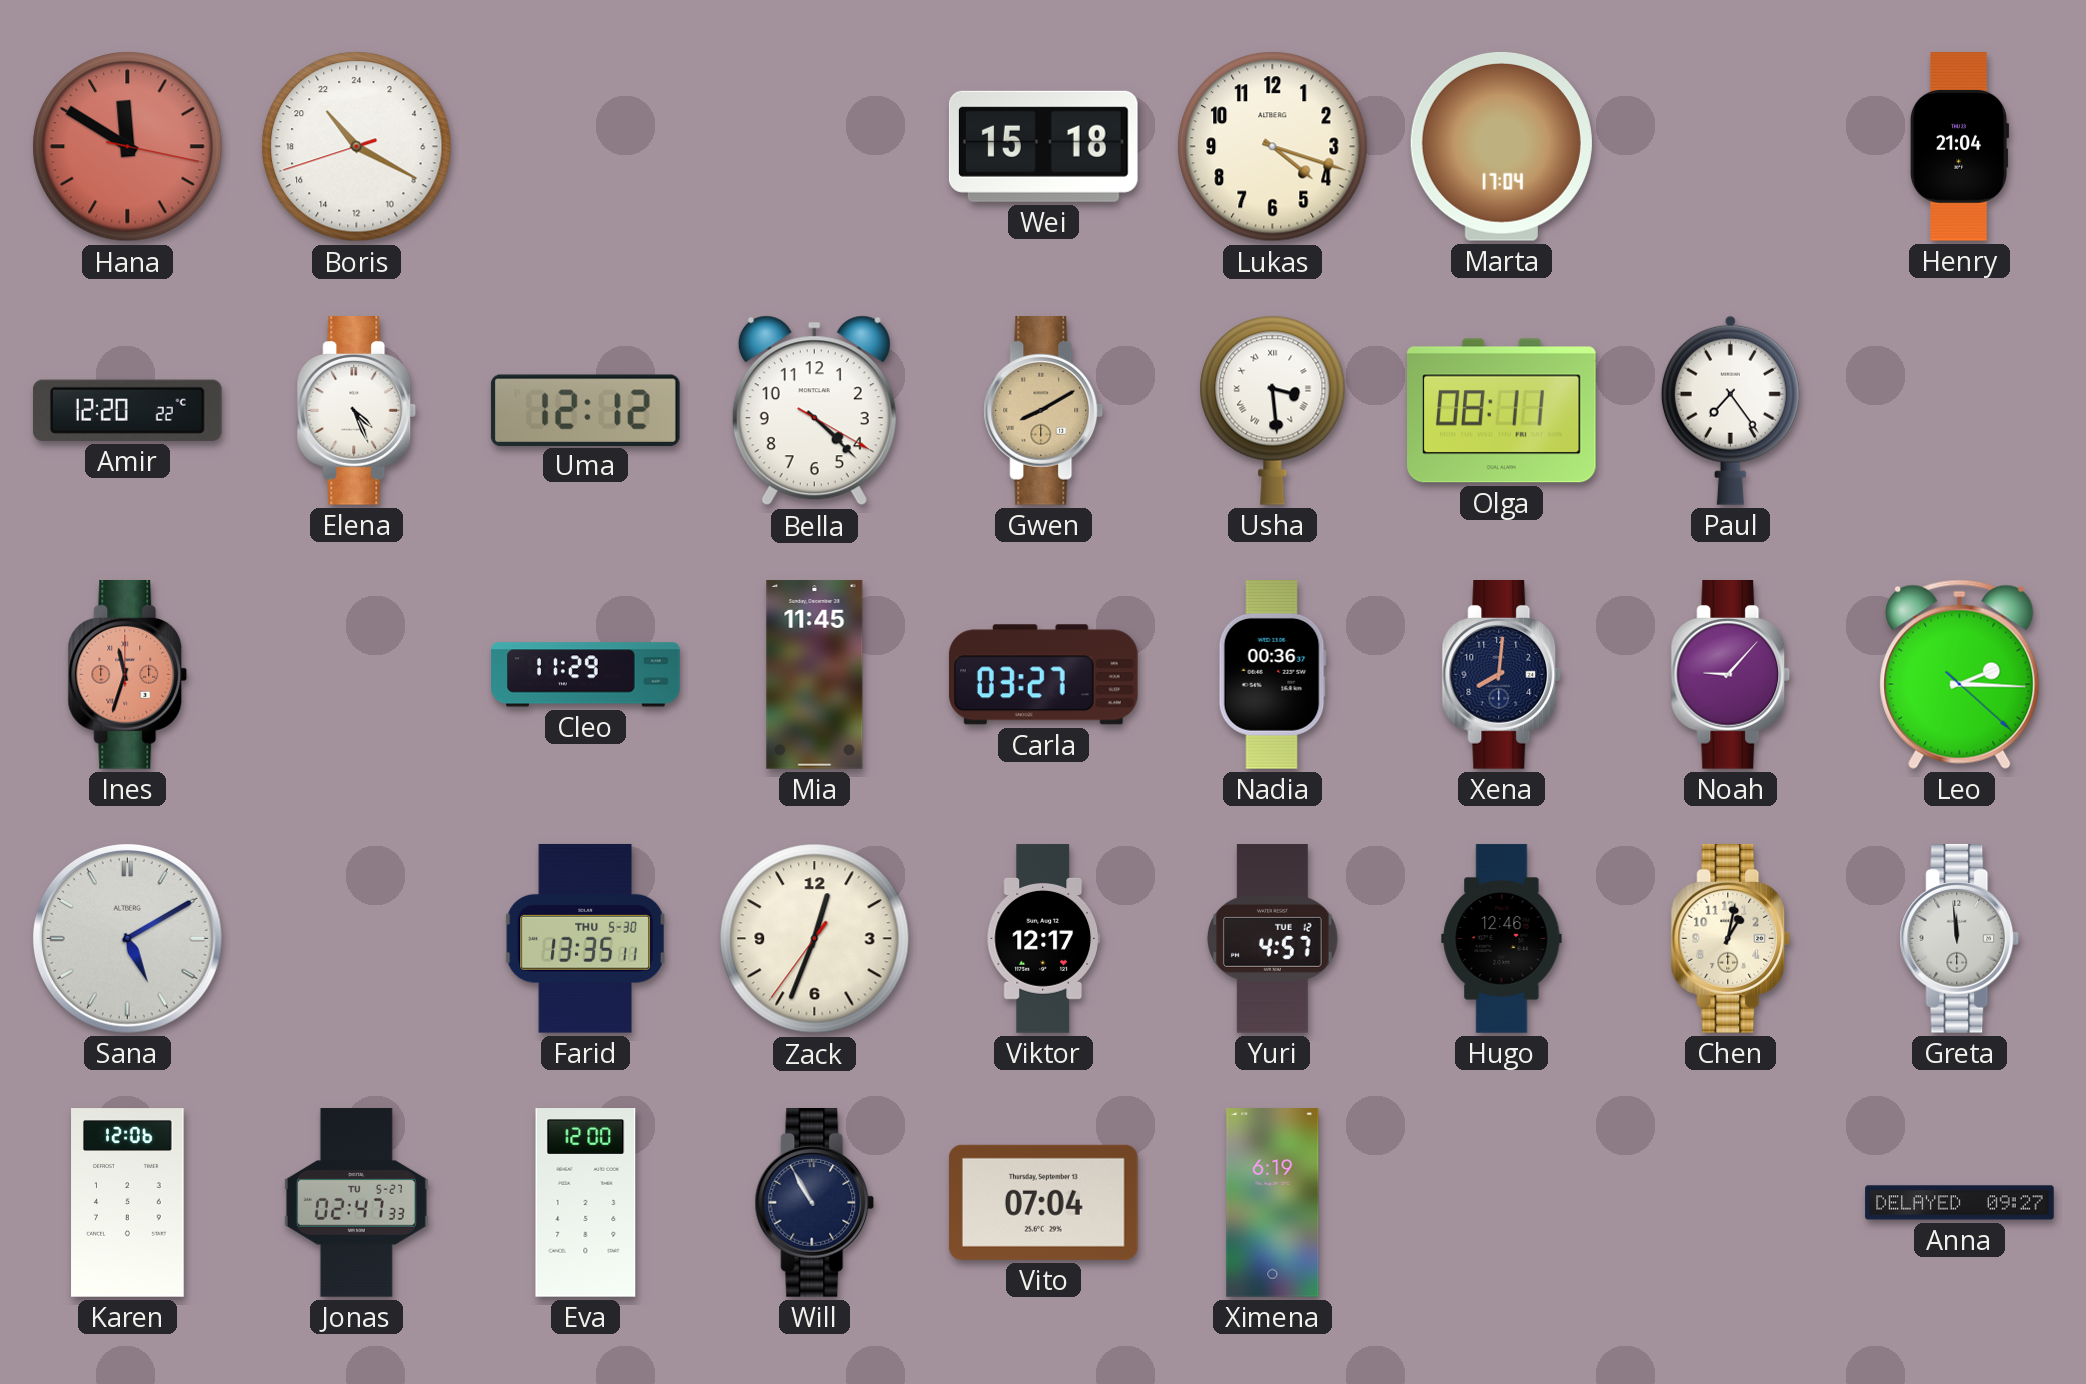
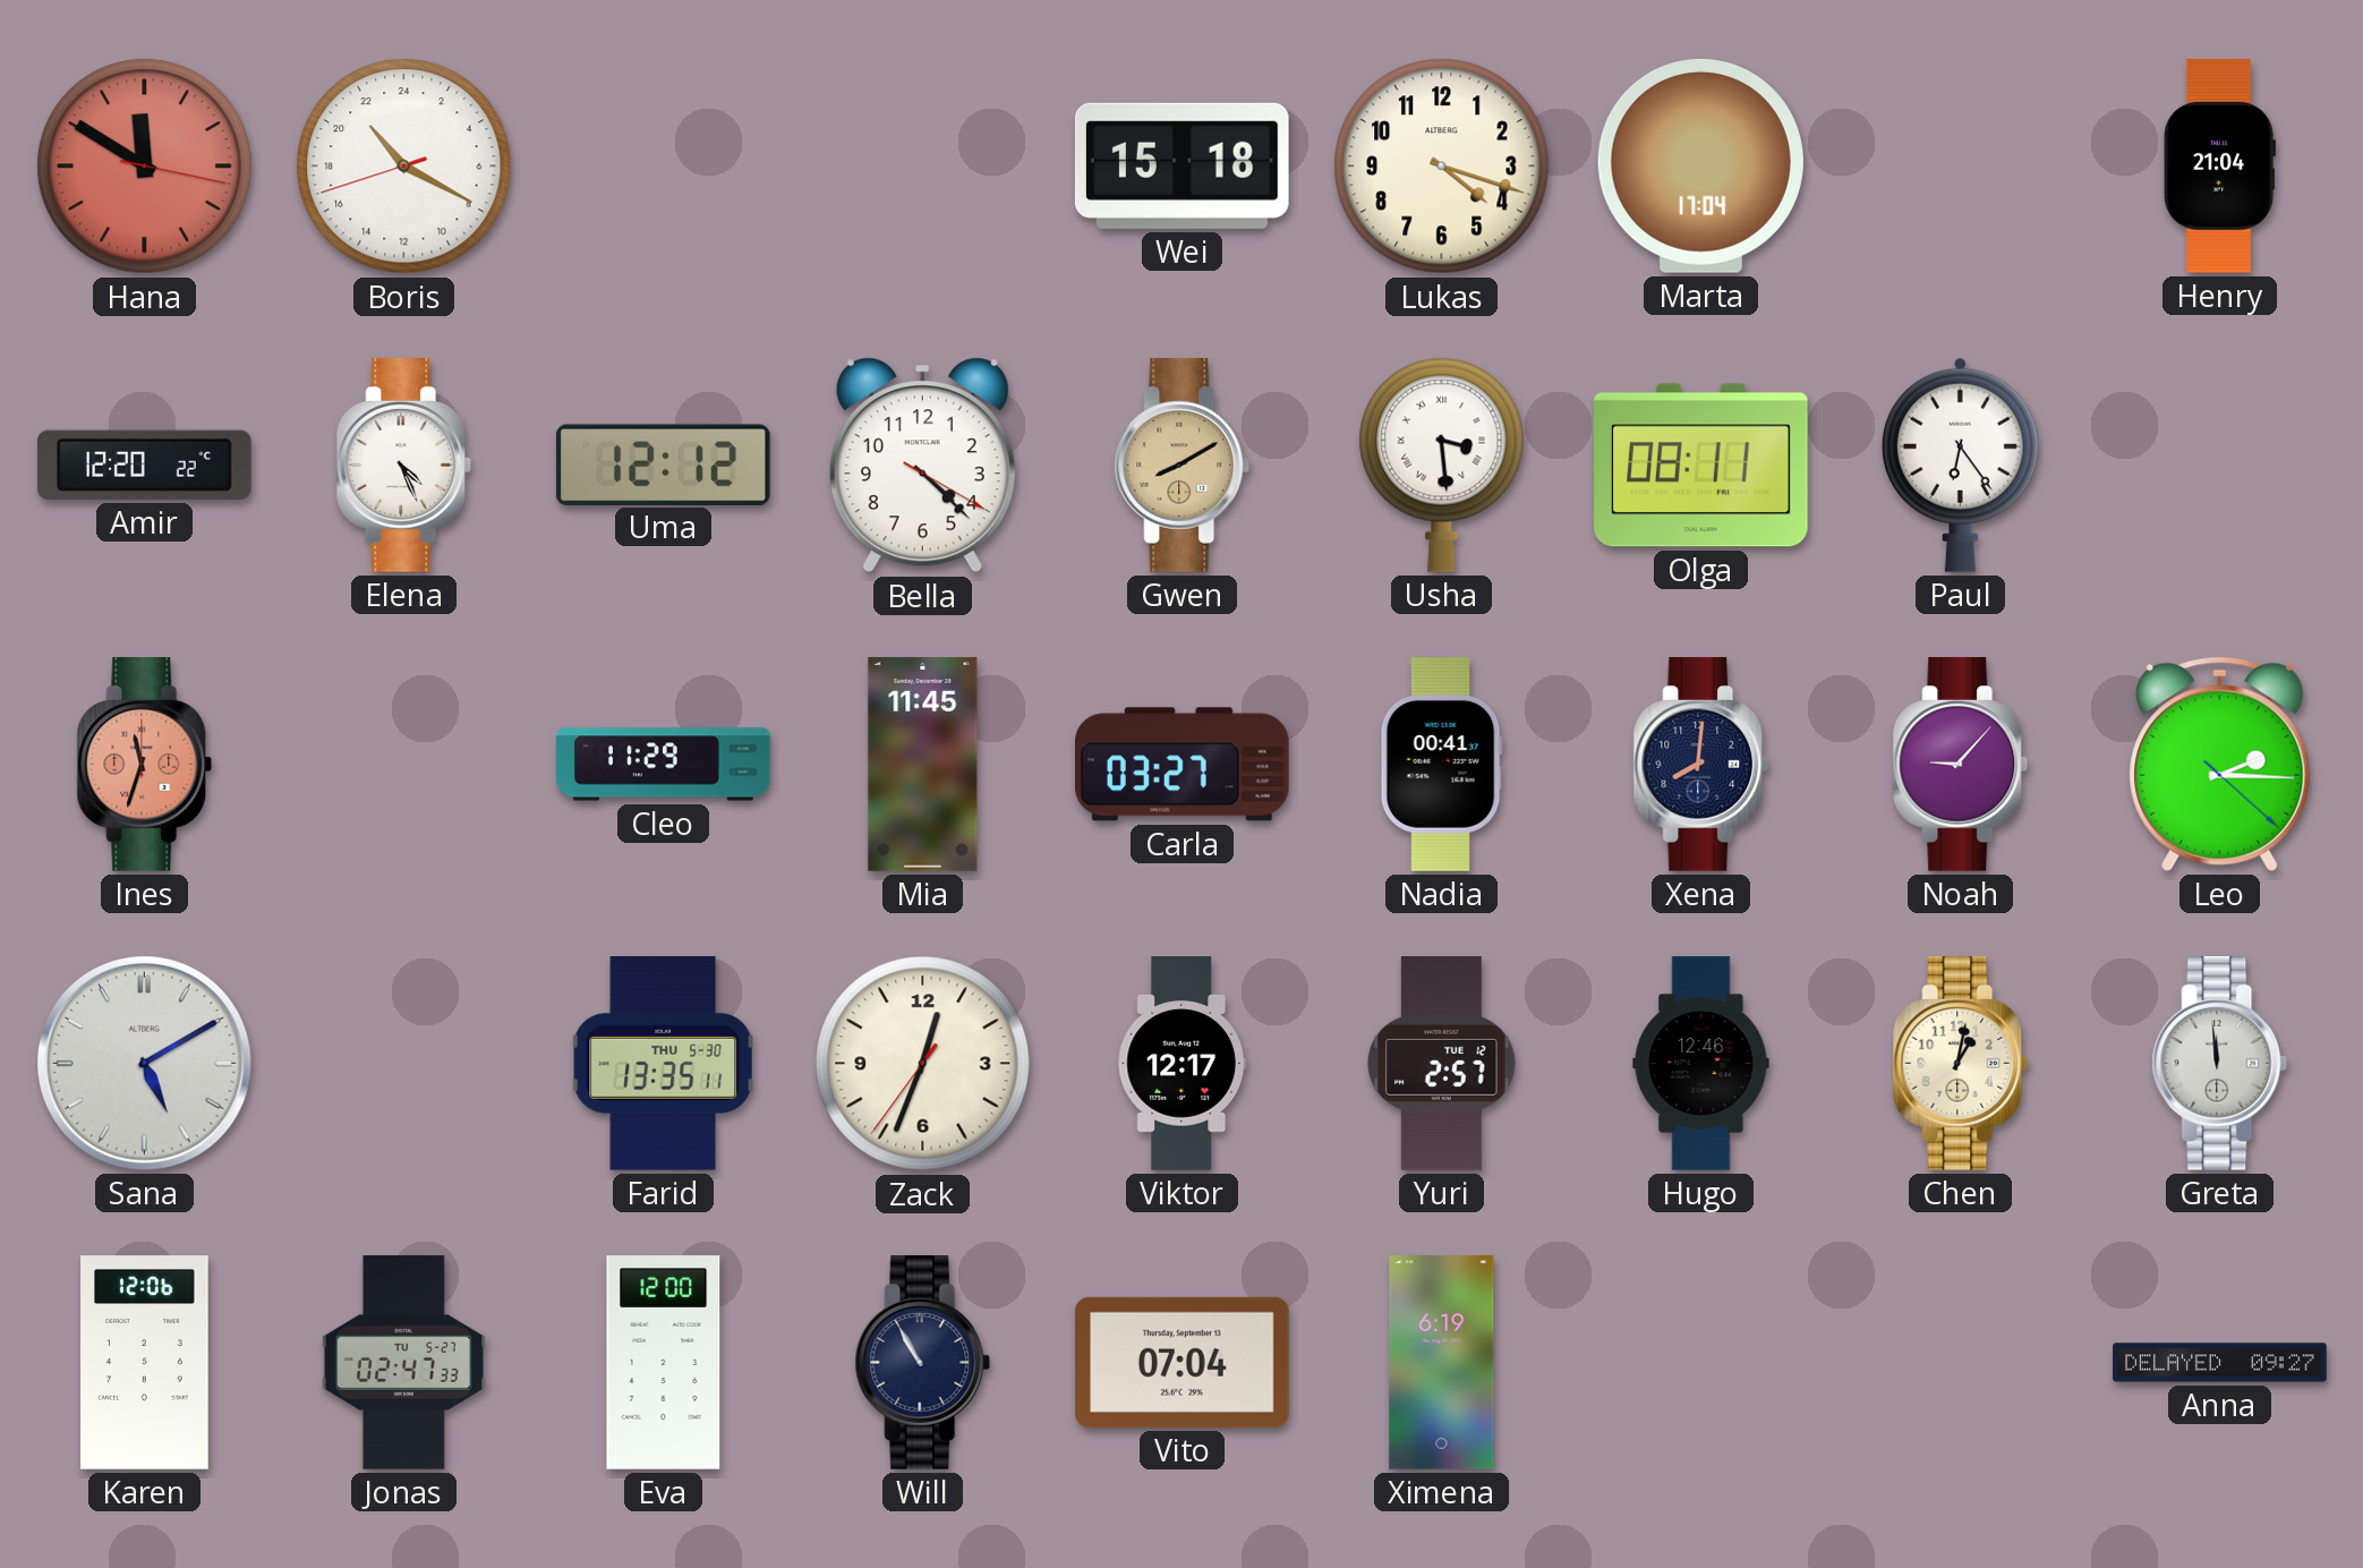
Paul: 7:24 -> 6:24 (1960, 465)
Nadia: 00:36 -> 00:41 (1441, 765)
Yuri: 4:57 -> 2:57 (1442, 1064)
